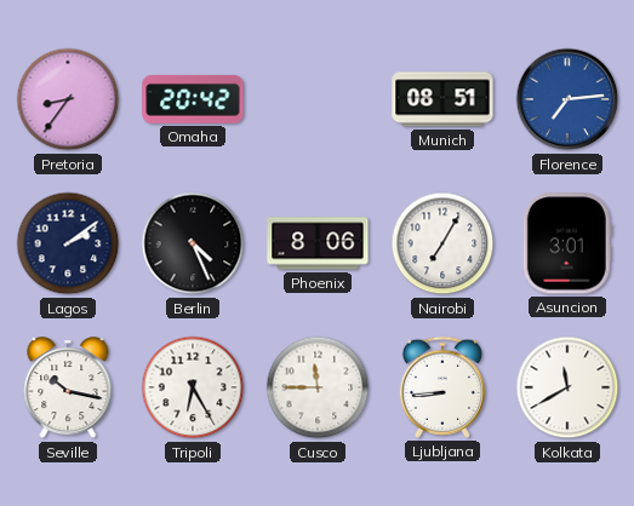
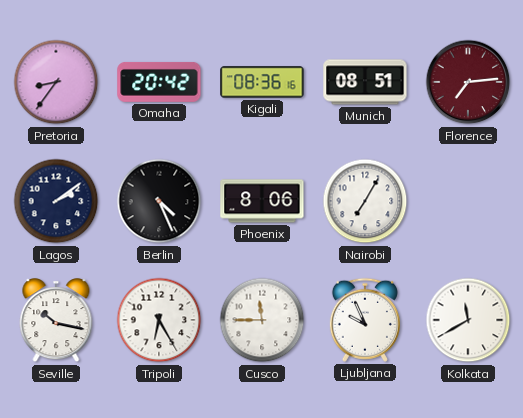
Kigali: none -> 08:36 (262, 82)
Florence dial: blue -> burgundy (468, 82)
Asuncion: 3:01 -> none (567, 243)
Ljubljana: 8:44 -> 9:56 (365, 320)
